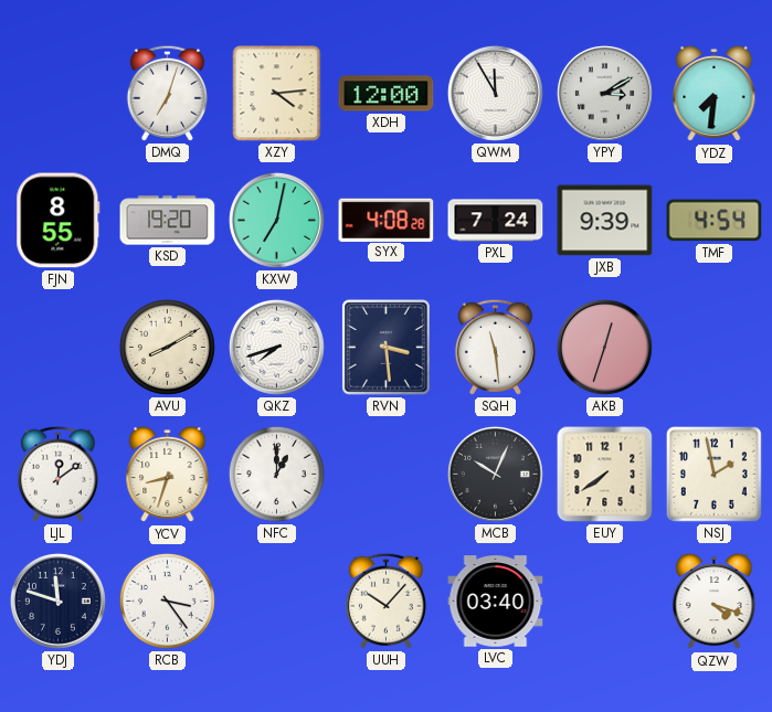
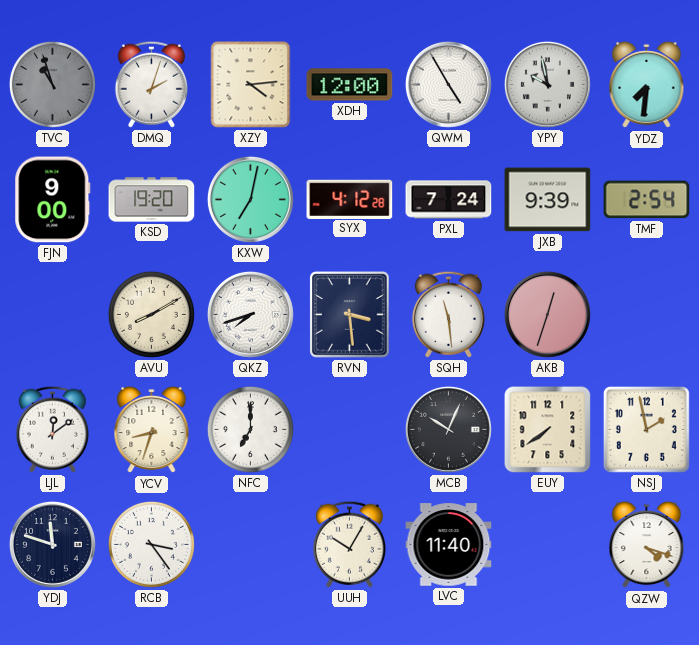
TVC: none -> 10:57 (52, 84)
DMQ: 7:03 -> 2:03 (151, 84)
QWM: 11:55 -> 4:55 (448, 84)
YPY: 3:10 -> 9:58 (547, 84)
FJN: 8:55 -> 9:00 (53, 200)
SYX: 4:08 -> 4:12 (350, 199)
TMF: 4:54 -> 2:54 (647, 200)
NFC: 1:00 -> 7:00 (250, 429)
UUH: 10:07 -> 10:05 (349, 544)
LVC: 03:40 -> 11:40 (449, 545)
